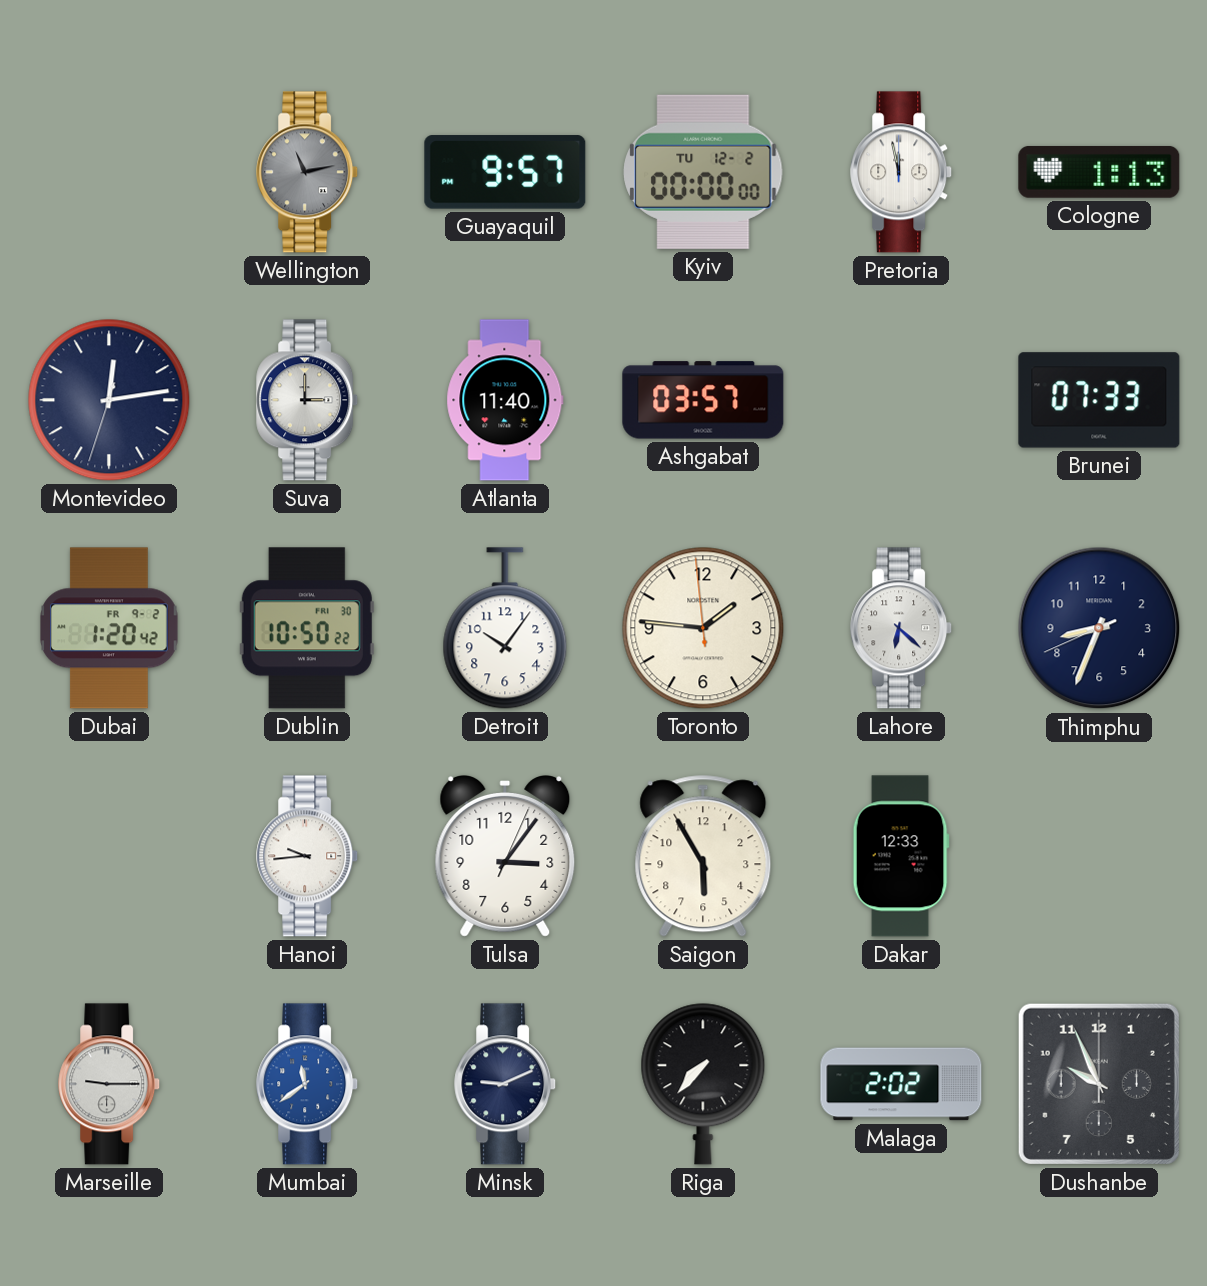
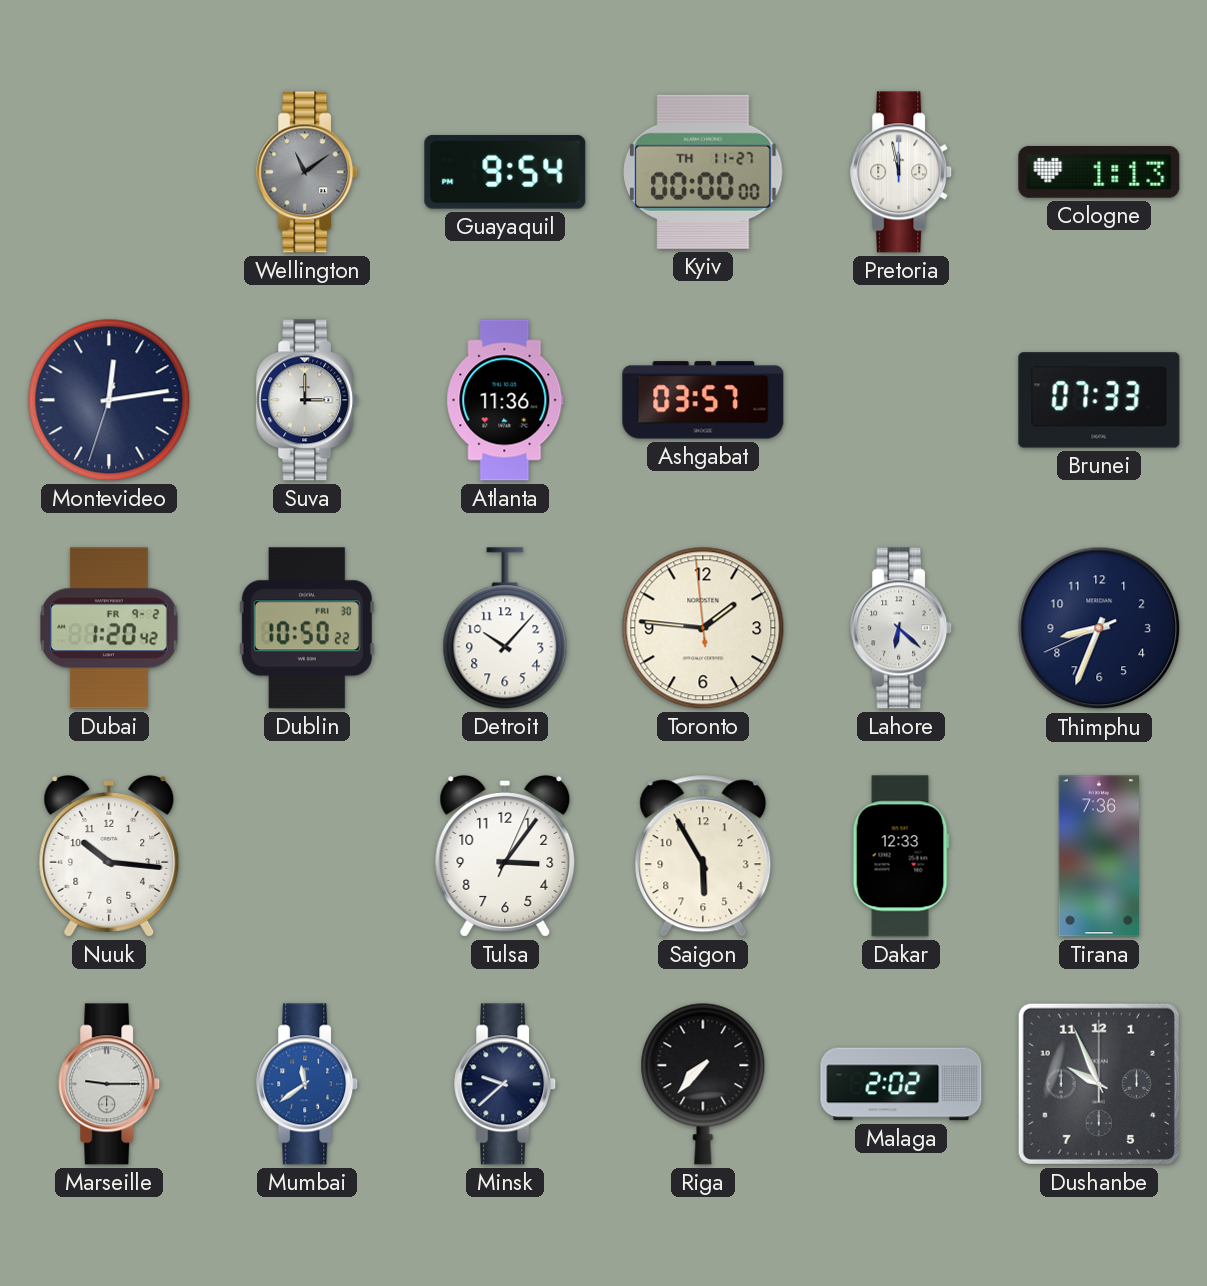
Wellington: 11:13 -> 11:09 (308, 172)
Guayaquil: 9:57 -> 9:54 (505, 172)
Kyiv date: TU 12-2 -> TH 11-27 (703, 172)
Atlanta: 11:40 -> 11:36 (505, 400)
Detroit: 10:06 -> 10:07 (505, 628)
Nuuk: none -> 10:16 (109, 857)
Hanoi: 9:44 -> none (308, 856)
Tirana: none -> 7:36 (1099, 856)
Minsk: 9:11 -> 9:38 (506, 1084)
